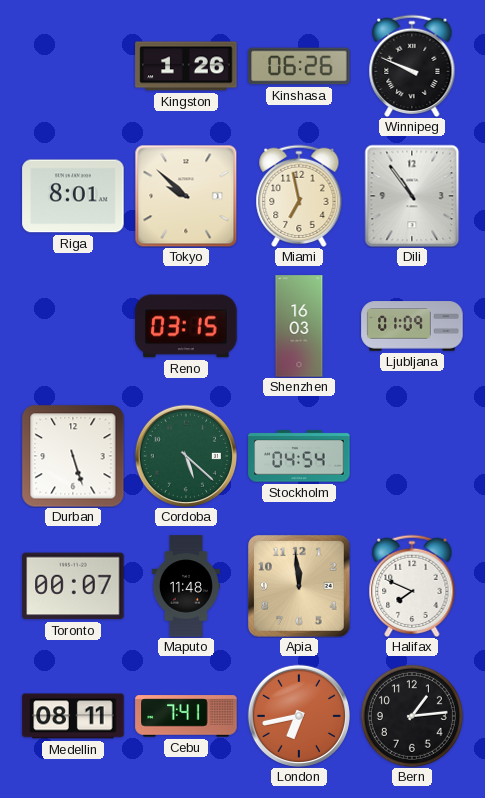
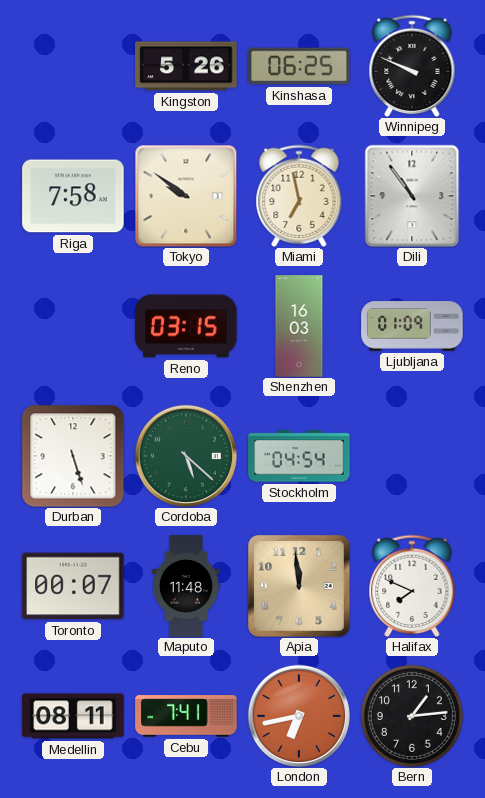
Kingston: 1:26 -> 5:26 (186, 66)
Kinshasa: 06:26 -> 06:25 (299, 66)
Riga: 8:01 -> 7:58 (73, 196)
Tokyo: 9:52 -> 9:51 (186, 196)
